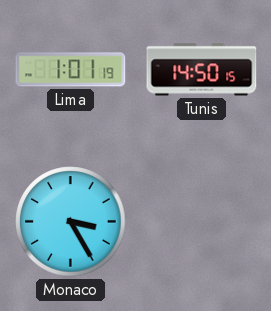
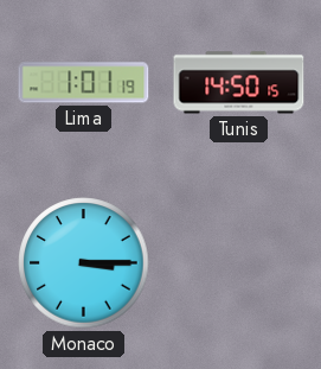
Monaco: 3:25 -> 3:15 (84, 263)
